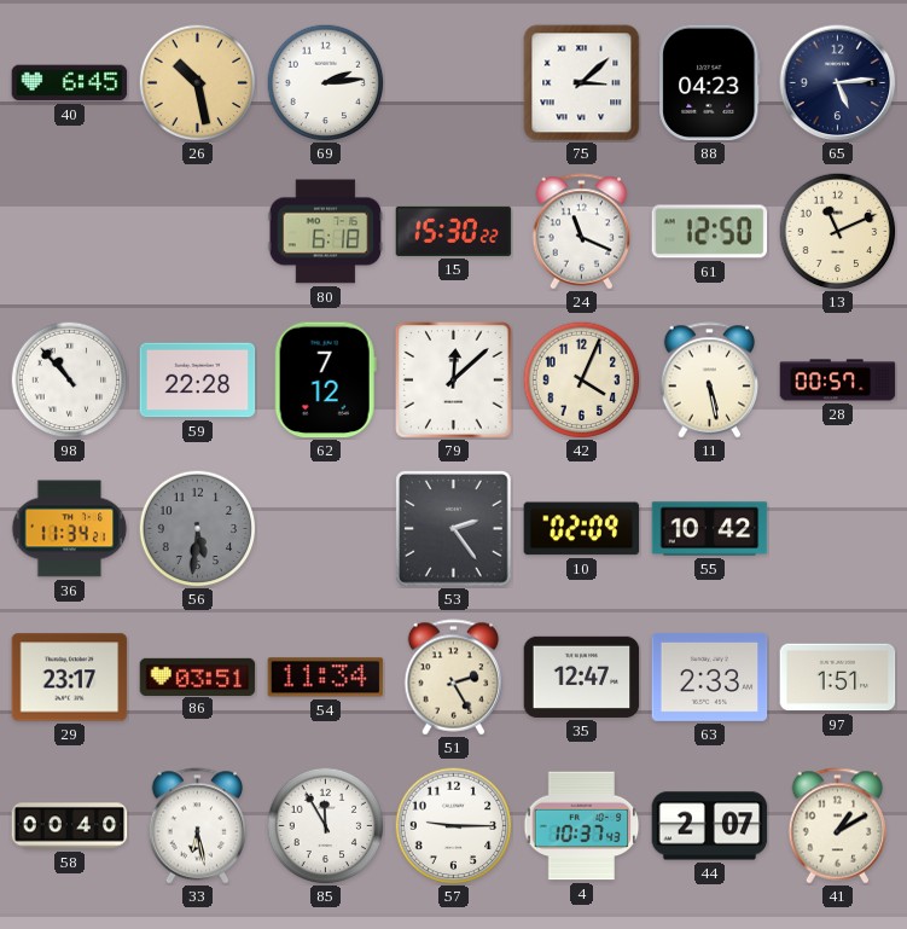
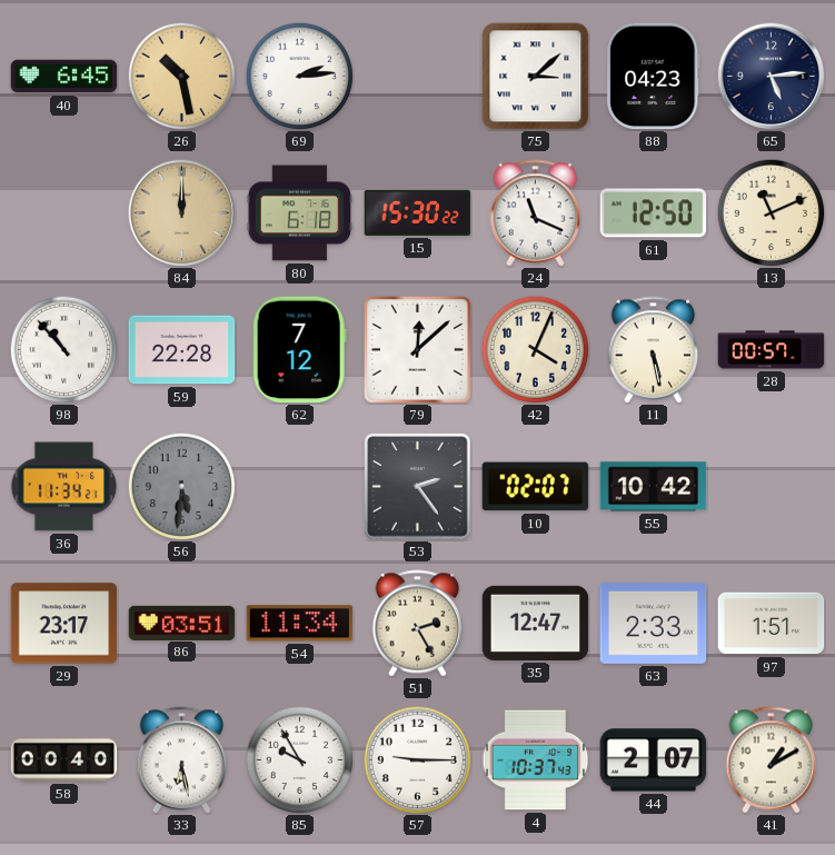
84: none -> 12:00 (182, 213)
10: 02:09 -> 02:07 (536, 487)
85: 11:55 -> 9:55 (299, 759)
